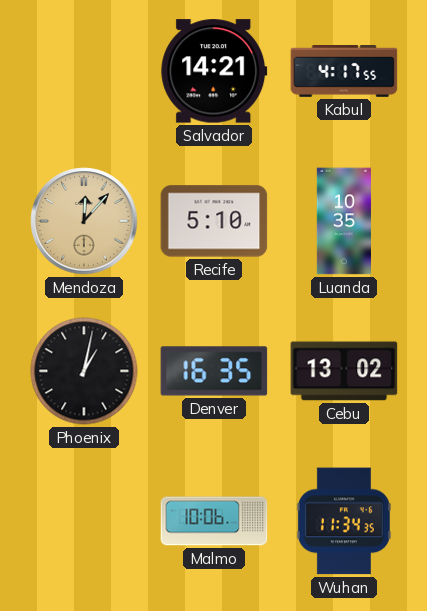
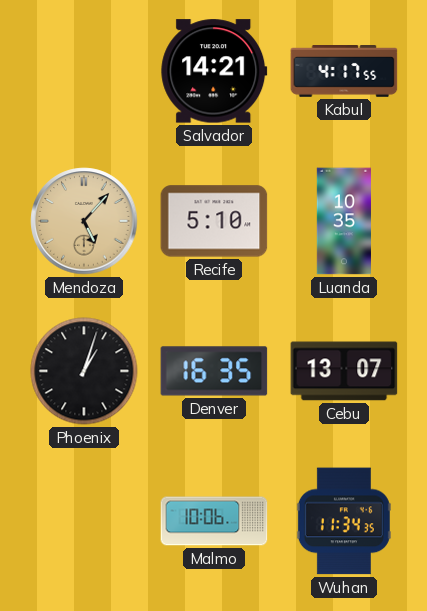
Mendoza: 12:07 -> 5:07 (84, 221)
Phoenix: 1:02 -> 1:03 (84, 371)
Cebu: 13:02 -> 13:07 (344, 371)
